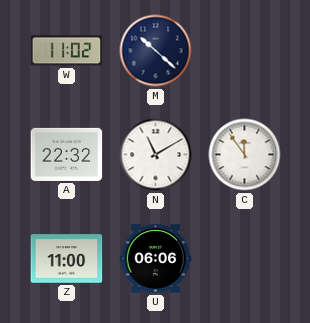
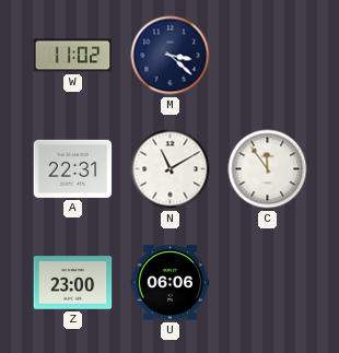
M: 10:22 -> 3:22 (171, 56)
A: 22:32 -> 22:31 (73, 168)
Z: 11:00 -> 23:00 (73, 283)
